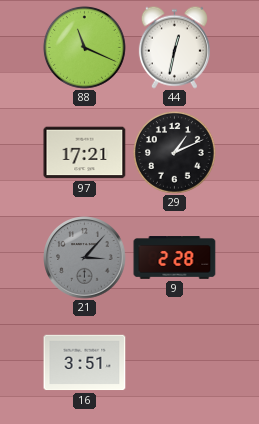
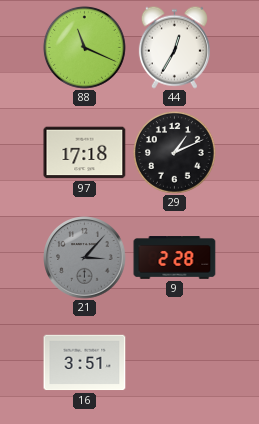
44: 12:32 -> 12:35 (174, 47)
97: 17:21 -> 17:18 (85, 153)
